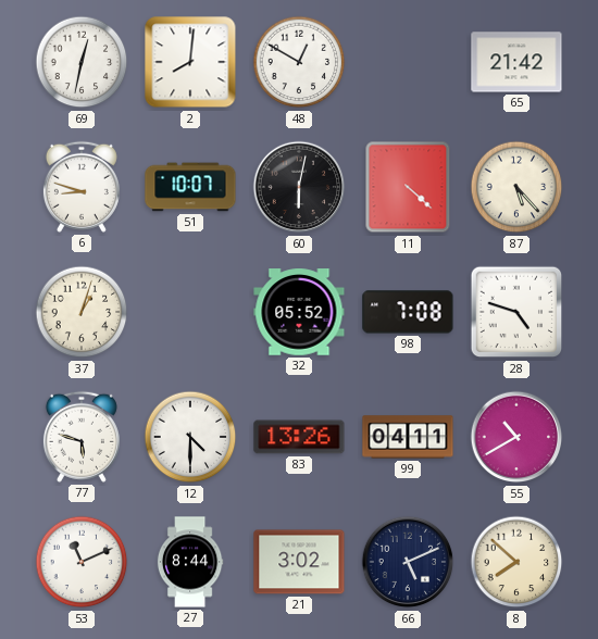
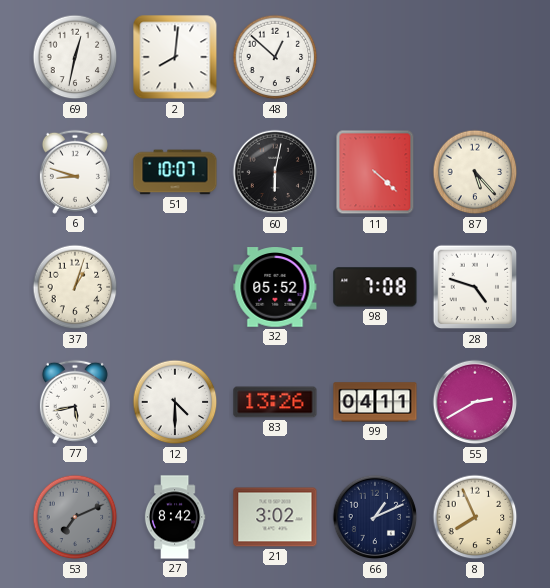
48: 12:50 -> 12:52 (275, 57)
65: 21:42 -> none (516, 62)
77: 5:48 -> 5:43 (75, 402)
55: 10:40 -> 2:40 (475, 402)
53: 11:11 -> 7:11 (75, 517)
53 dial: white -> grey (75, 517)
27: 8:44 -> 8:42 (175, 517)
66: 5:11 -> 1:11 (375, 517)
8: 7:52 -> 7:56 (475, 517)
